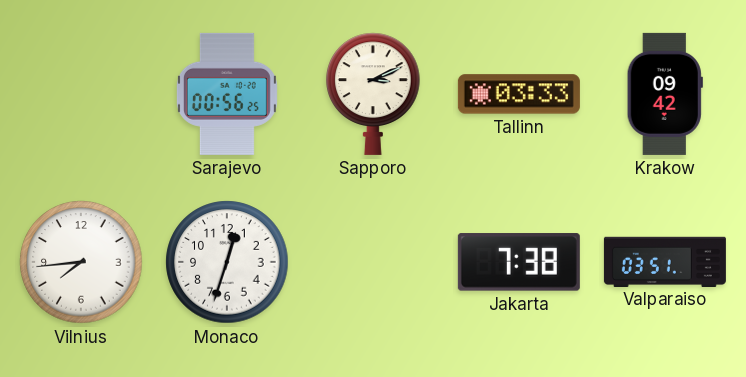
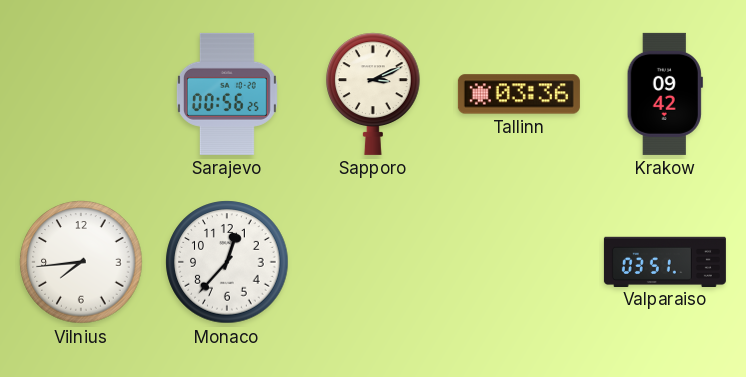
Tallinn: 03:33 -> 03:36 (519, 94)
Monaco: 12:33 -> 12:37 (227, 262)
Jakarta: 7:38 -> none (519, 262)
